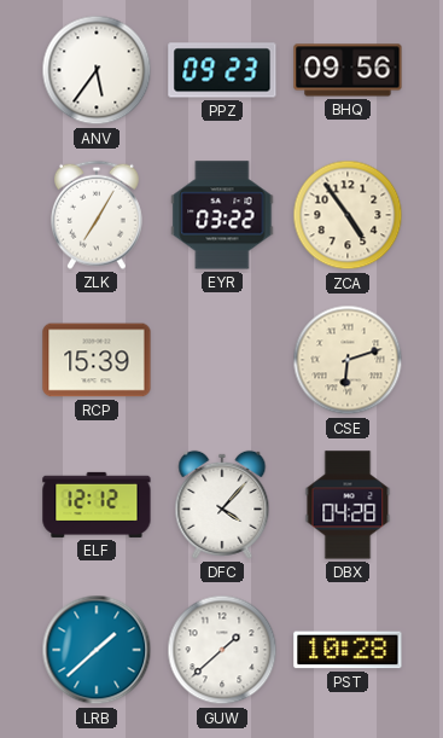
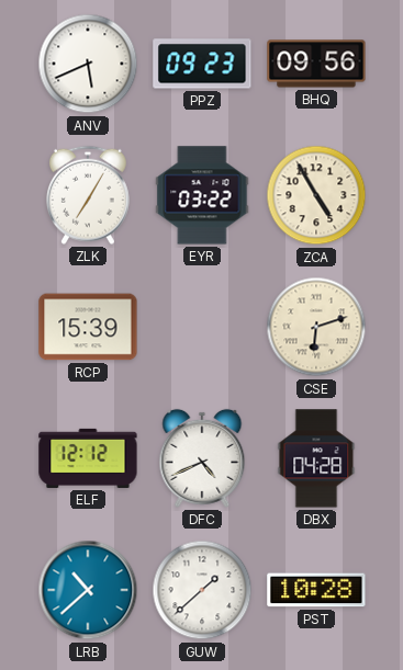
ANV: 5:36 -> 5:41 (88, 64)
ZCA: 4:54 -> 4:55 (316, 195)
DFC: 4:07 -> 4:41 (202, 458)
LRB: 1:38 -> 10:38 (88, 590)
